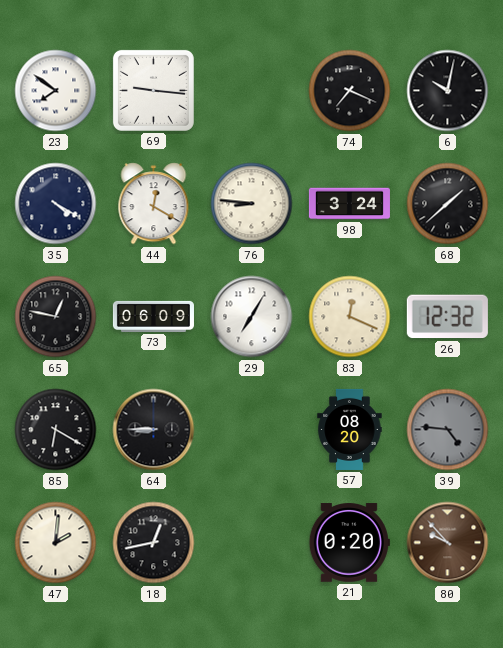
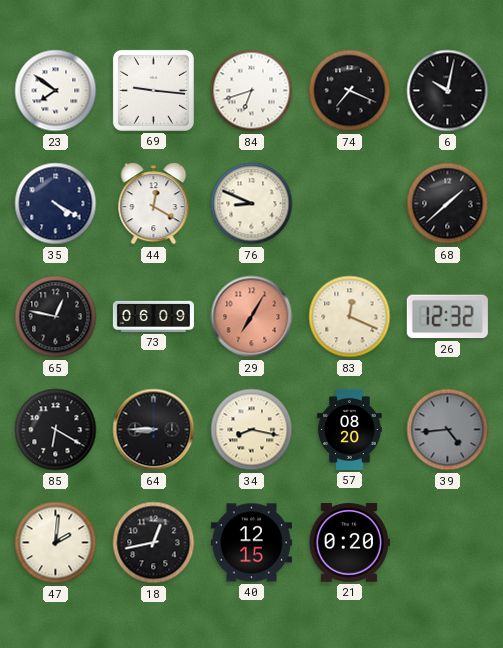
84: none -> 6:42 (252, 91)
76: 8:46 -> 8:49 (252, 204)
98: 3:24 -> none (349, 204)
29 dial: white -> salmon (252, 317)
34: none -> 8:17 (252, 430)
39: 4:46 -> 4:44 (448, 430)
40: none -> 12:15 (251, 543)
80: 9:53 -> none (448, 543)
